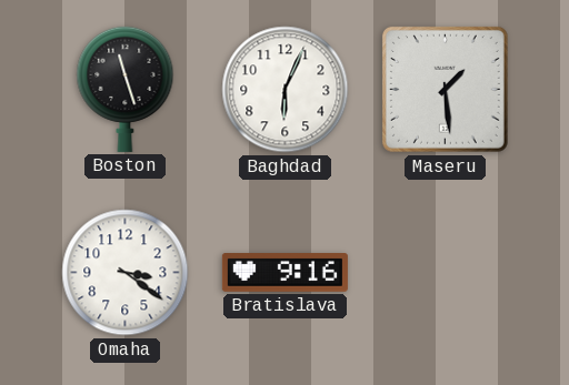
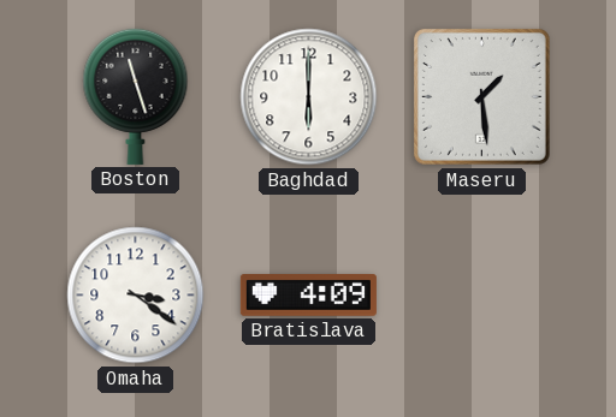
Baghdad: 6:04 -> 6:00 (309, 97)
Bratislava: 9:16 -> 4:09 (308, 296)
